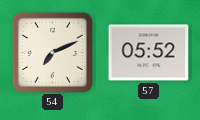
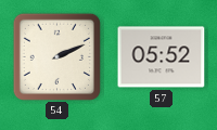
54: 7:11 -> 2:11 (56, 56)
